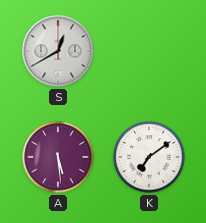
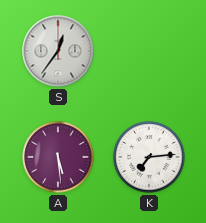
S: 12:40 -> 12:36 (58, 51)
K: 7:09 -> 7:14 (149, 157)
